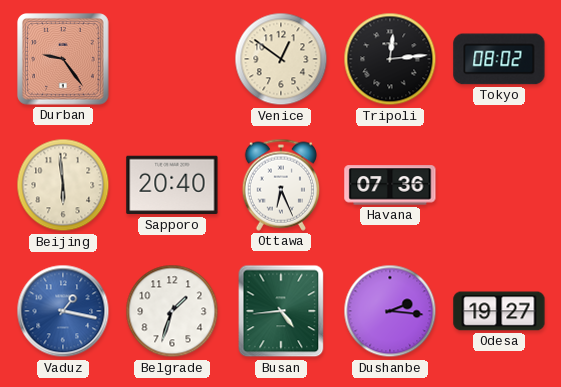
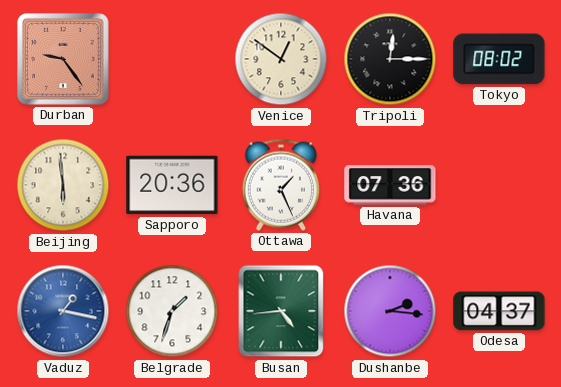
Tripoli: 12:14 -> 12:15 (390, 59)
Sapporo: 20:40 -> 20:36 (172, 185)
Ottawa: 6:26 -> 1:26 (280, 185)
Odesa: 19:27 -> 04:37 (499, 311)
